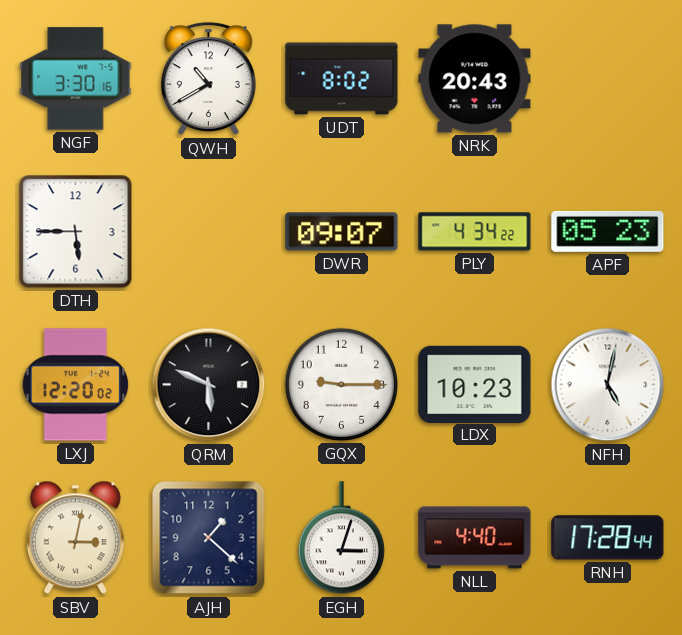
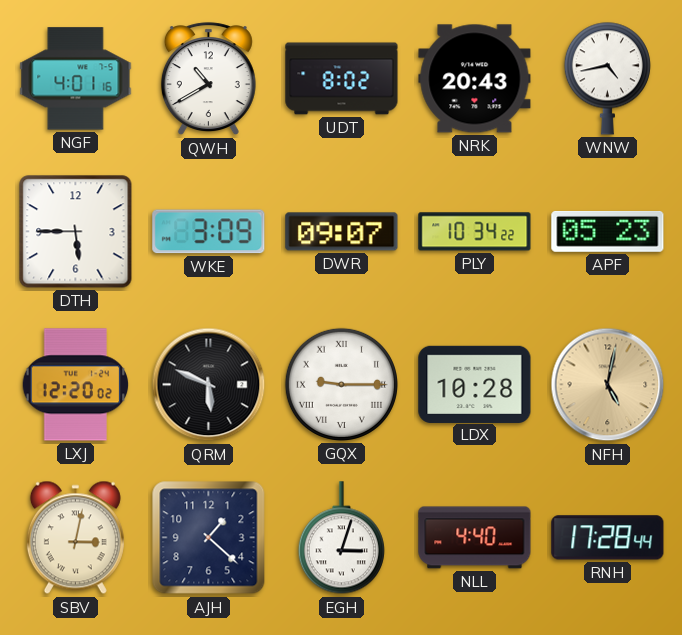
NGF: 3:30 -> 4:01 (76, 79)
WNW: none -> 4:43 (607, 78)
WKE: none -> 3:09 (209, 232)
PLY: 4:34 -> 10:34 (475, 232)
GQX numerals: Arabic -> Roman (341, 384)
LDX: 10:23 -> 10:28 (475, 384)
NFH dial: white -> champagne (608, 385)
